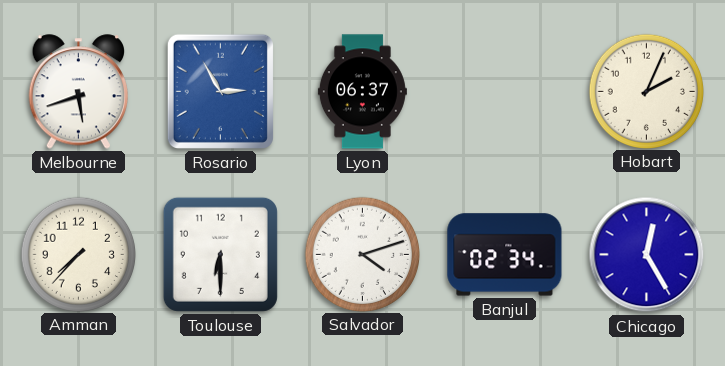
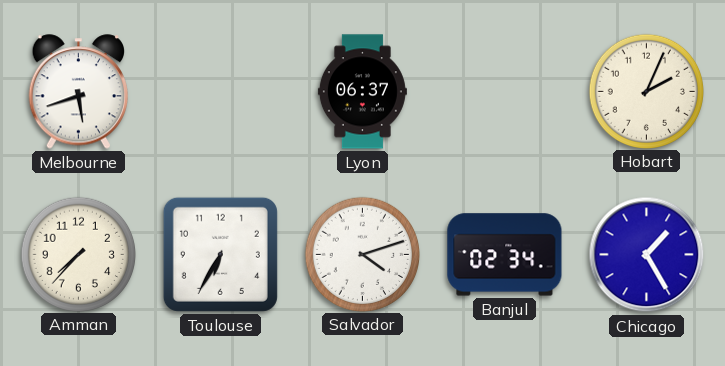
Rosario: 2:55 -> none (220, 91)
Toulouse: 6:30 -> 6:35 (220, 254)
Chicago: 12:25 -> 1:25 (647, 255)
